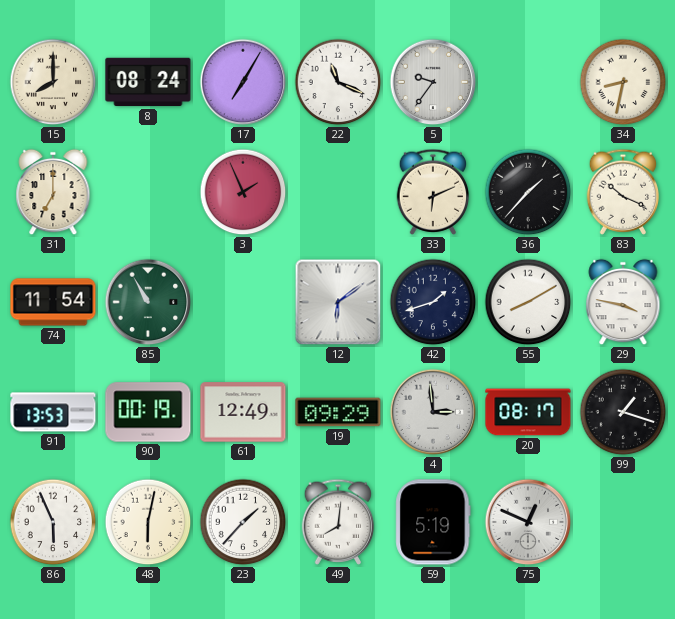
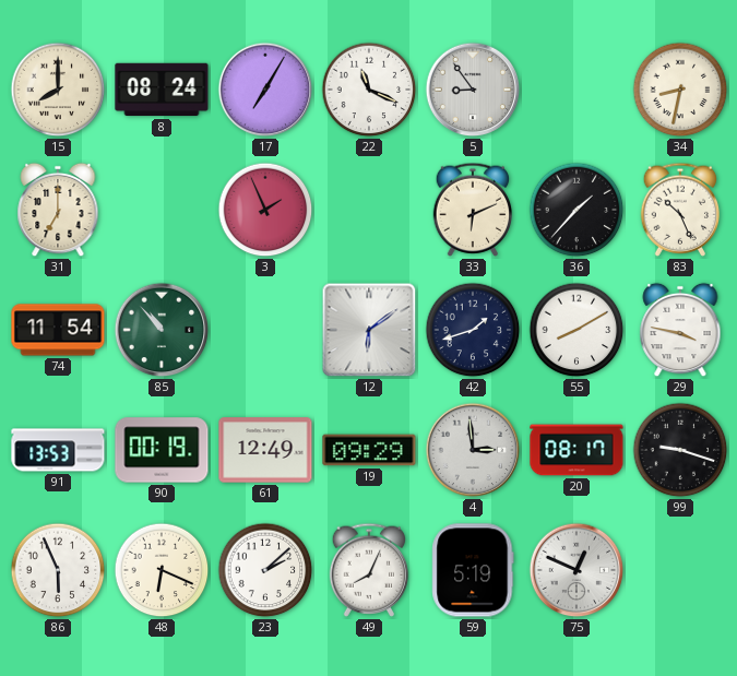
5: 9:36 -> 8:54 (473, 90)
83: 10:19 -> 10:26 (680, 210)
85: 10:55 -> 10:53 (162, 330)
99: 1:18 -> 9:18 (680, 450)
48: 6:02 -> 6:19 (162, 570)
23: 1:37 -> 2:08 (265, 570)
49: 8:01 -> 8:04 (369, 570)
